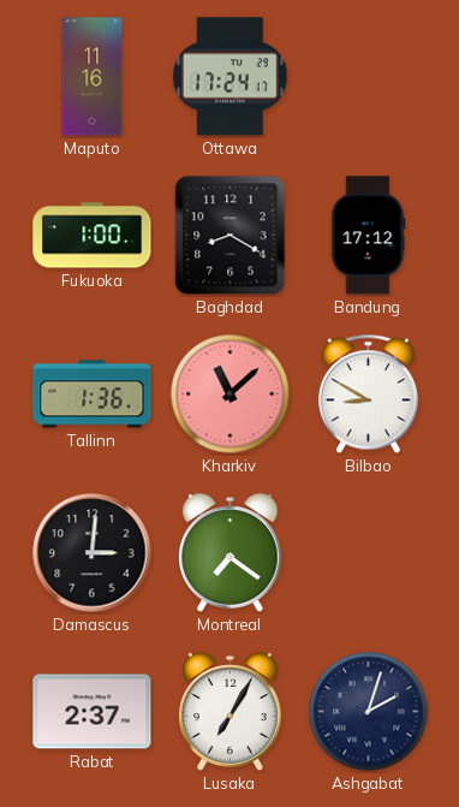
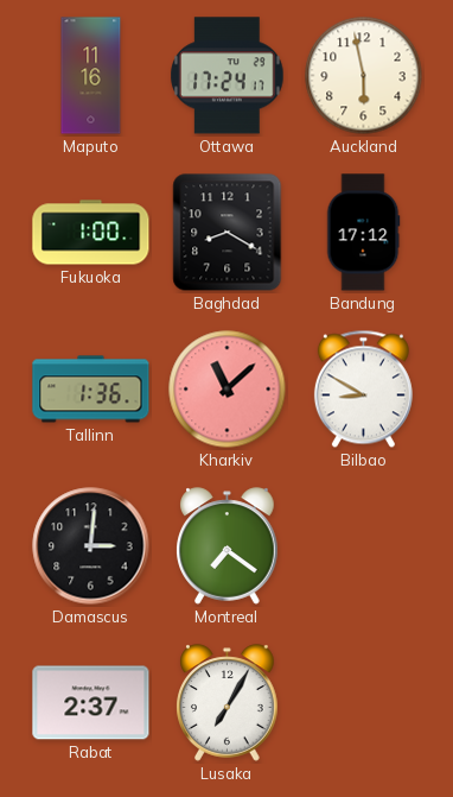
Auckland: none -> 5:58 (364, 76)
Ashgabat: 2:03 -> none (369, 712)
